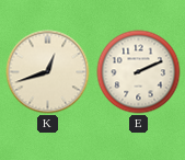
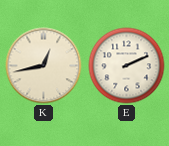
K: 12:42 -> 12:43 (44, 66)
